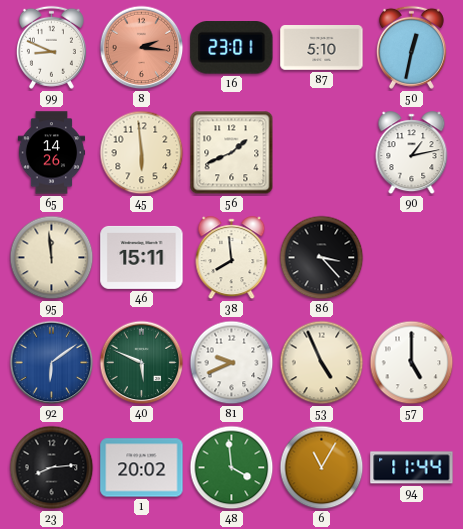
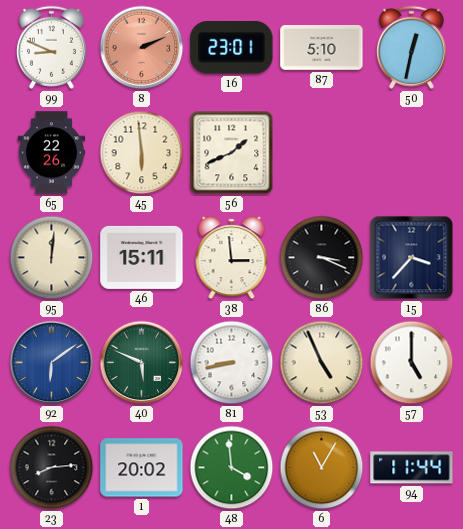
8: 2:16 -> 2:11 (142, 48)
65: 14:26 -> 22:26 (52, 153)
90: 1:13 -> none (412, 153)
95: 11:59 -> 12:01 (52, 258)
38: 7:59 -> 2:59 (232, 258)
86: 3:23 -> 3:19 (322, 258)
15: none -> 3:37 (412, 258)
81: 9:41 -> 8:43 (232, 363)
